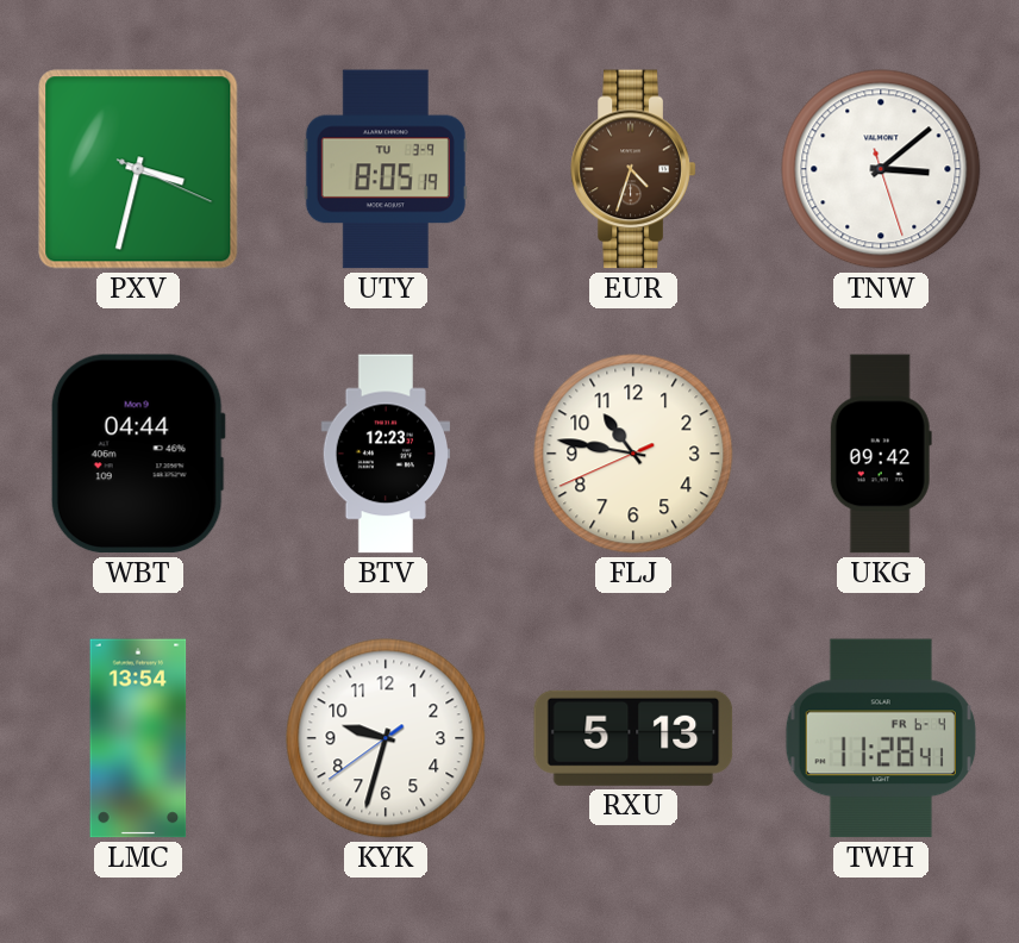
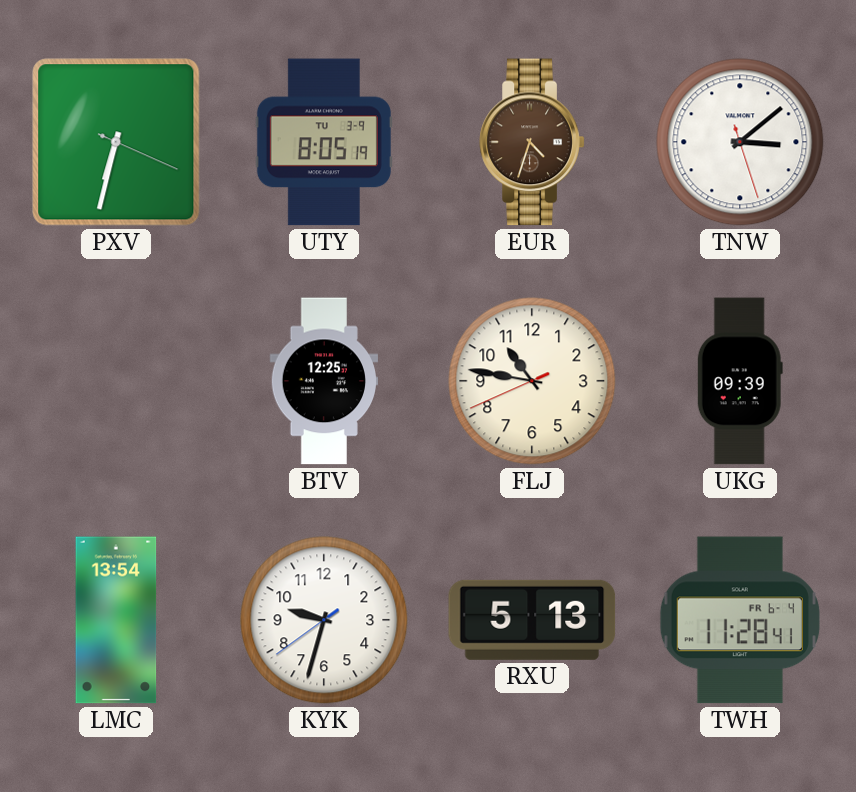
PXV: 3:32 -> 6:32 (116, 142)
WBT: 04:44 -> none (138, 454)
BTV: 12:23 -> 12:25 (323, 381)
UKG: 09:42 -> 09:39 (740, 381)
